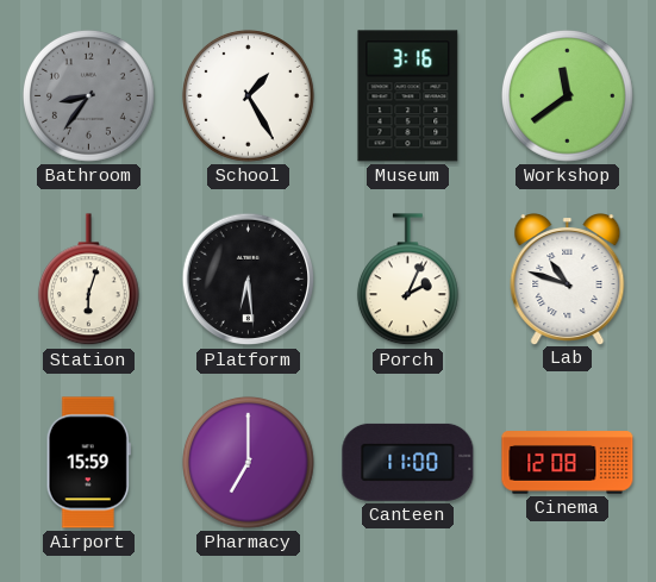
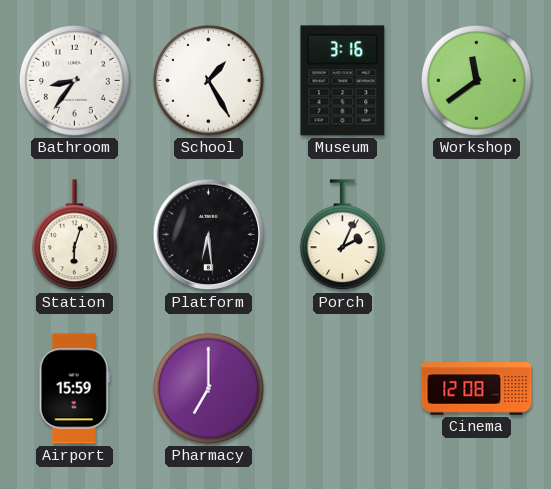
Bathroom dial: grey -> white (74, 80)
Lab: 10:48 -> none (568, 280)
Canteen: 11:00 -> none (408, 462)
